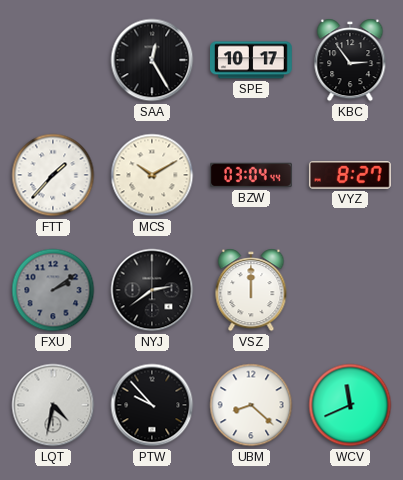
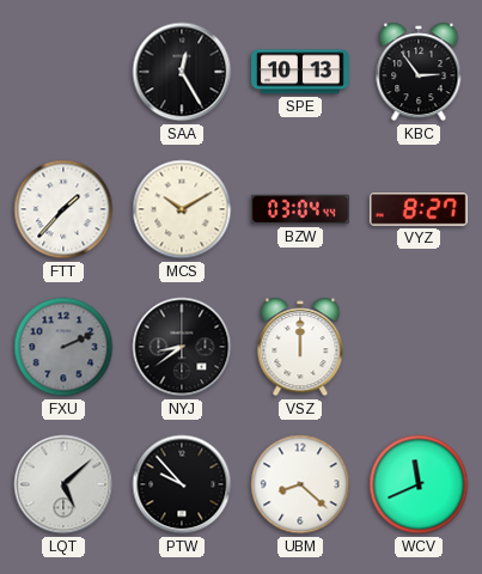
SPE: 10:17 -> 10:13 (301, 72)
FXU: 2:09 -> 2:11 (63, 347)
NYJ: 2:39 -> 8:39 (182, 347)
LQT: 4:32 -> 5:08 (63, 484)
